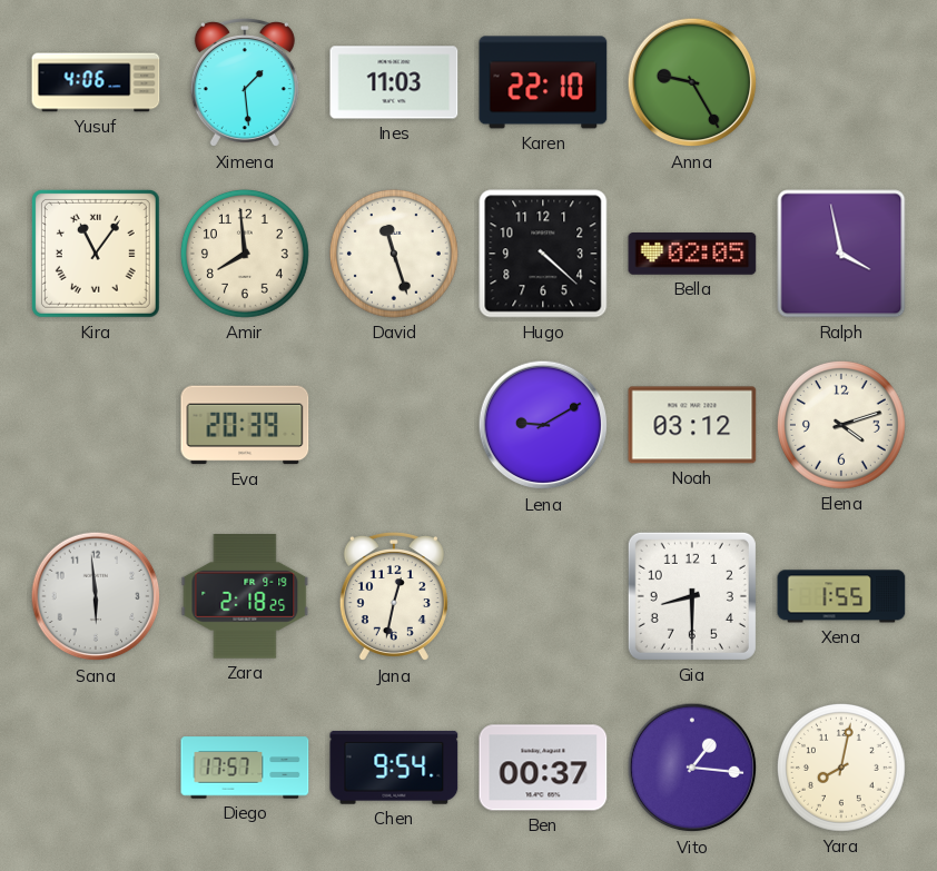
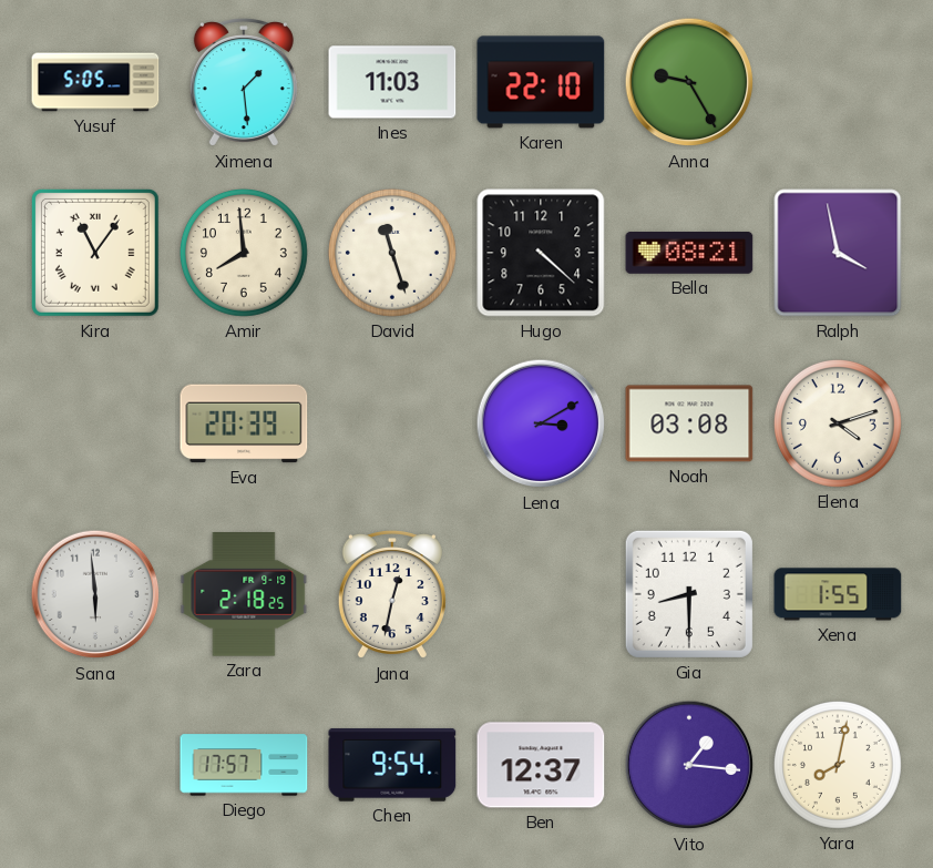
Yusuf: 4:06 -> 5:05 (95, 82)
Bella: 02:05 -> 08:21 (689, 254)
Lena: 9:10 -> 3:10 (541, 423)
Noah: 03:12 -> 03:08 (689, 423)
Ben: 00:37 -> 12:37 (541, 765)
